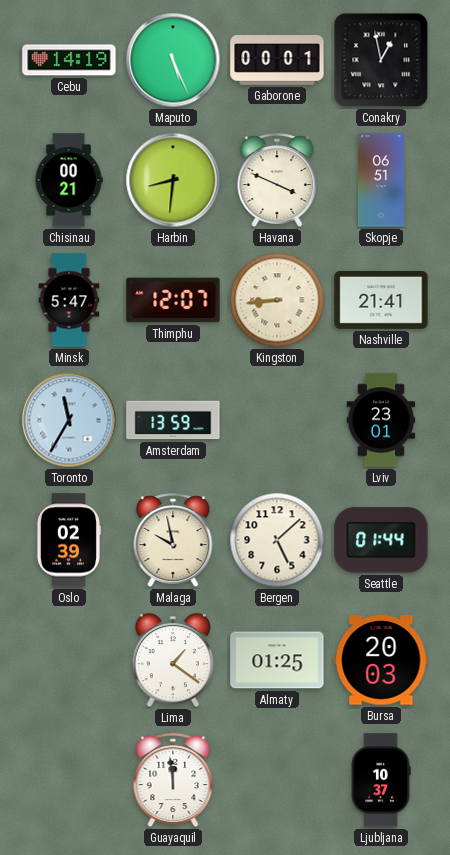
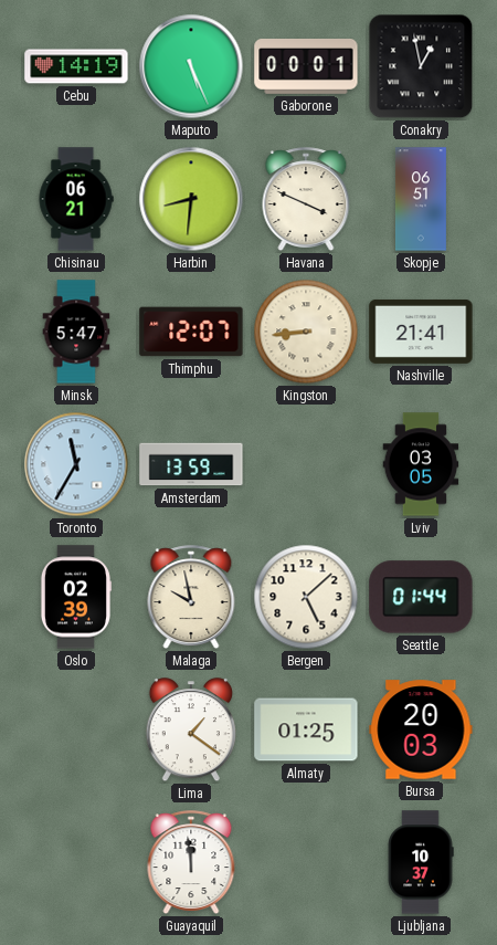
Chisinau: 00:21 -> 06:21 (76, 199)
Lviv: 23:01 -> 03:05 (421, 464)
